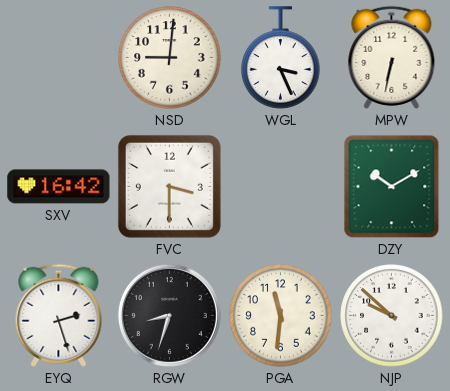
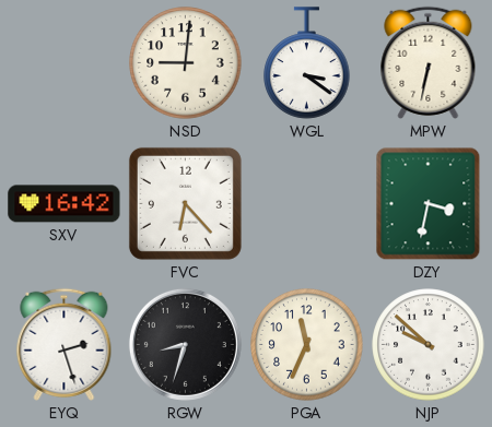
WGL: 3:26 -> 3:21 (307, 63)
FVC: 3:30 -> 6:23 (185, 203)
DZY: 10:10 -> 3:32 (429, 204)
PGA: 11:31 -> 11:34 (307, 345)
